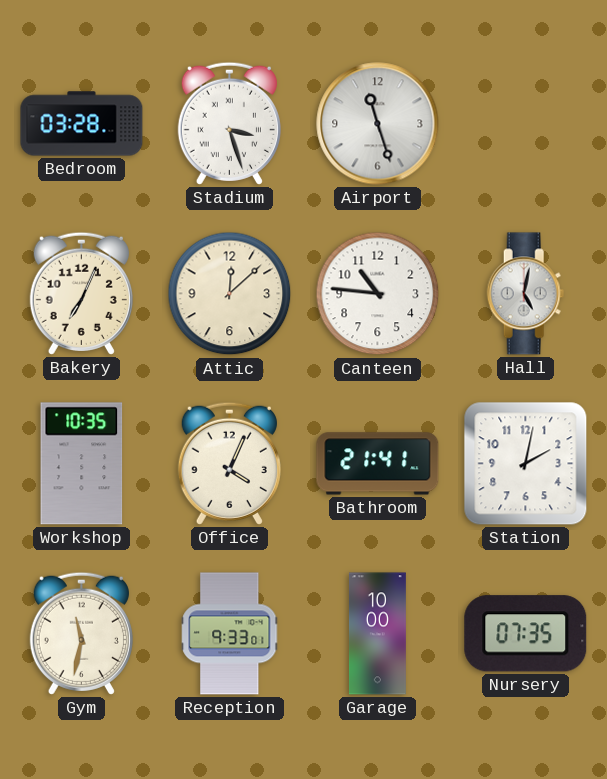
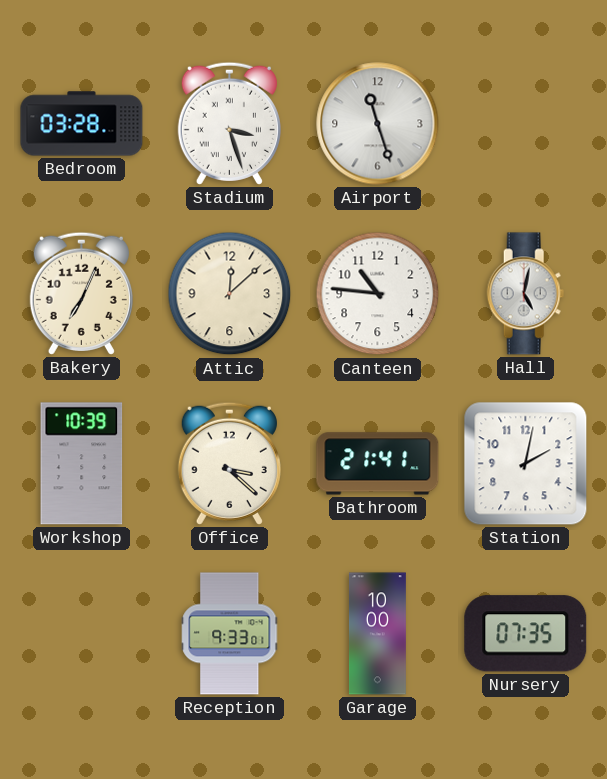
Workshop: 10:35 -> 10:39 (82, 464)
Office: 4:04 -> 3:22 (229, 463)
Gym: 11:32 -> none (81, 633)
